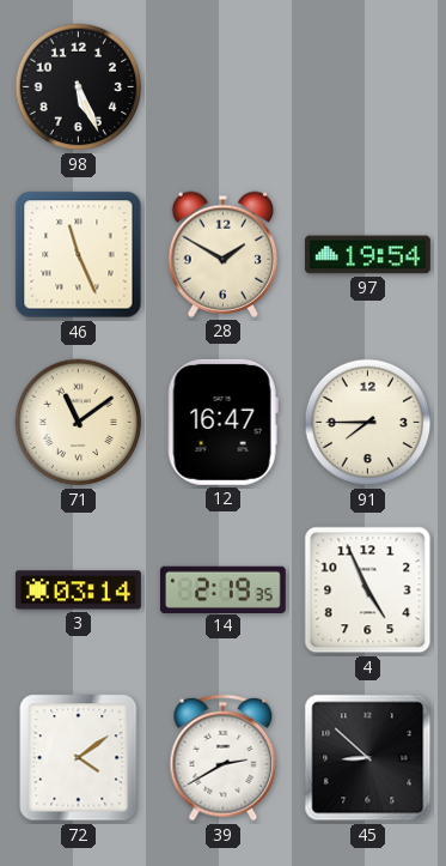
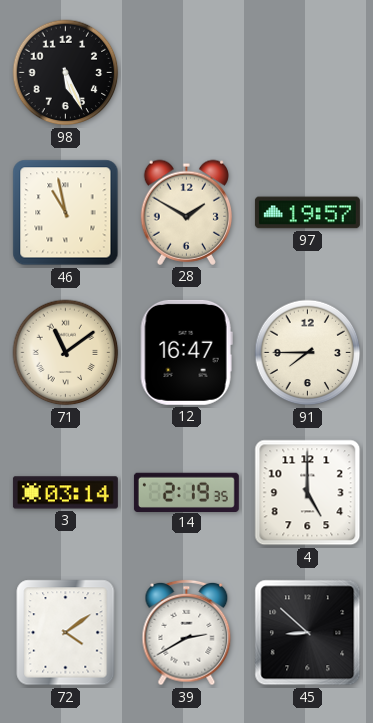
46: 11:26 -> 10:58 (66, 213)
97: 19:54 -> 19:57 (307, 213)
4: 4:56 -> 5:00 (308, 493)
